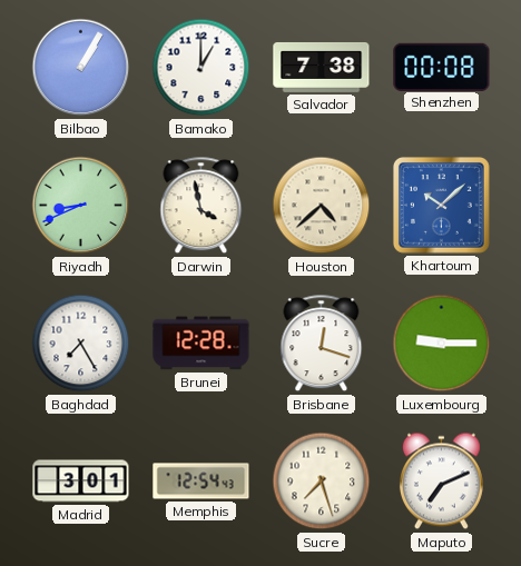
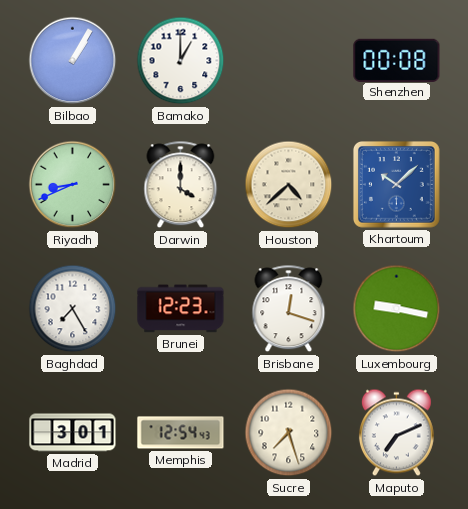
Salvador: 7:38 -> none (322, 67)
Darwin: 3:58 -> 4:00 (181, 185)
Brunei: 12:28 -> 12:23 (181, 309)
Luxembourg: 9:15 -> 9:17 (397, 309)
